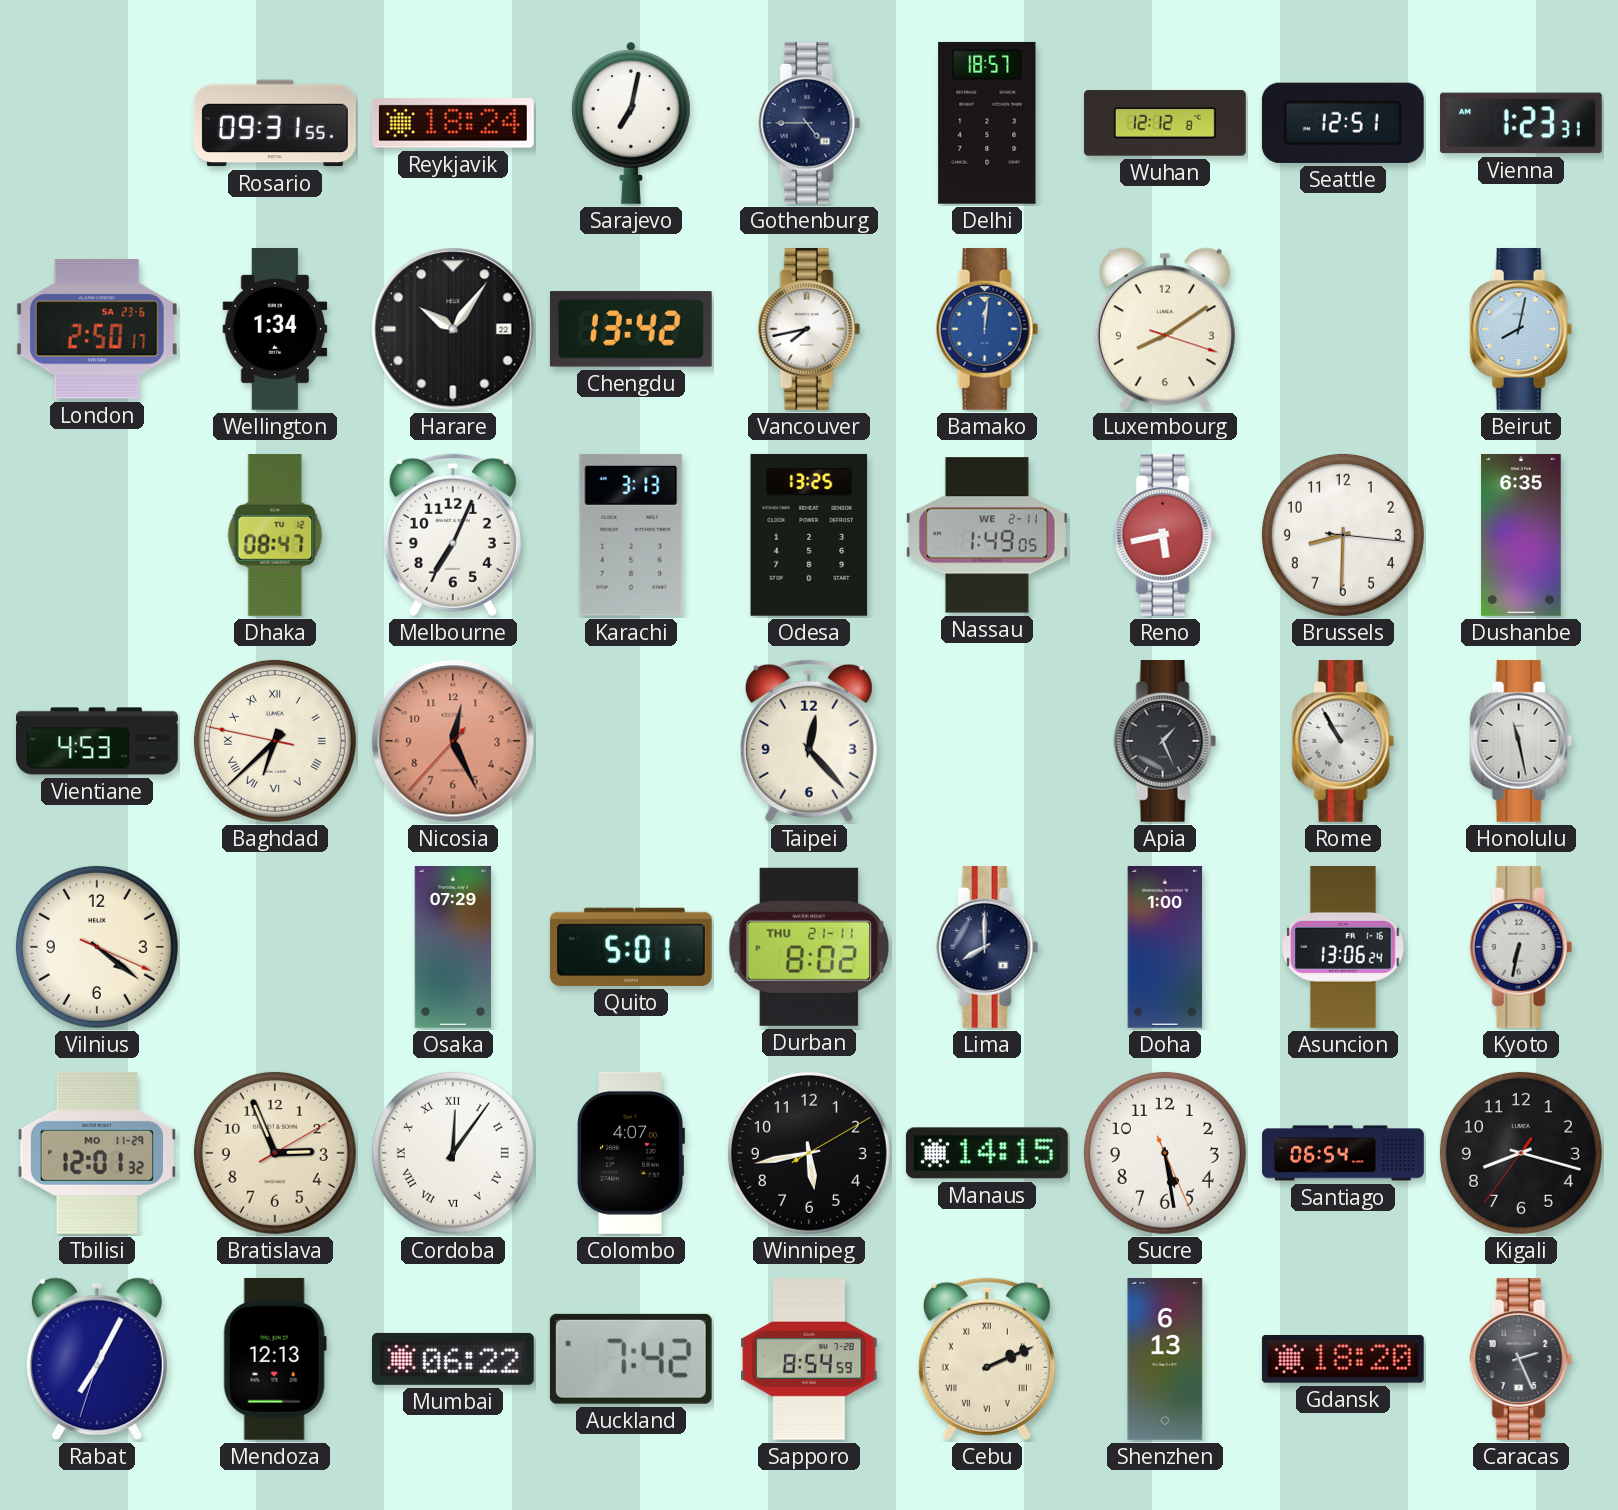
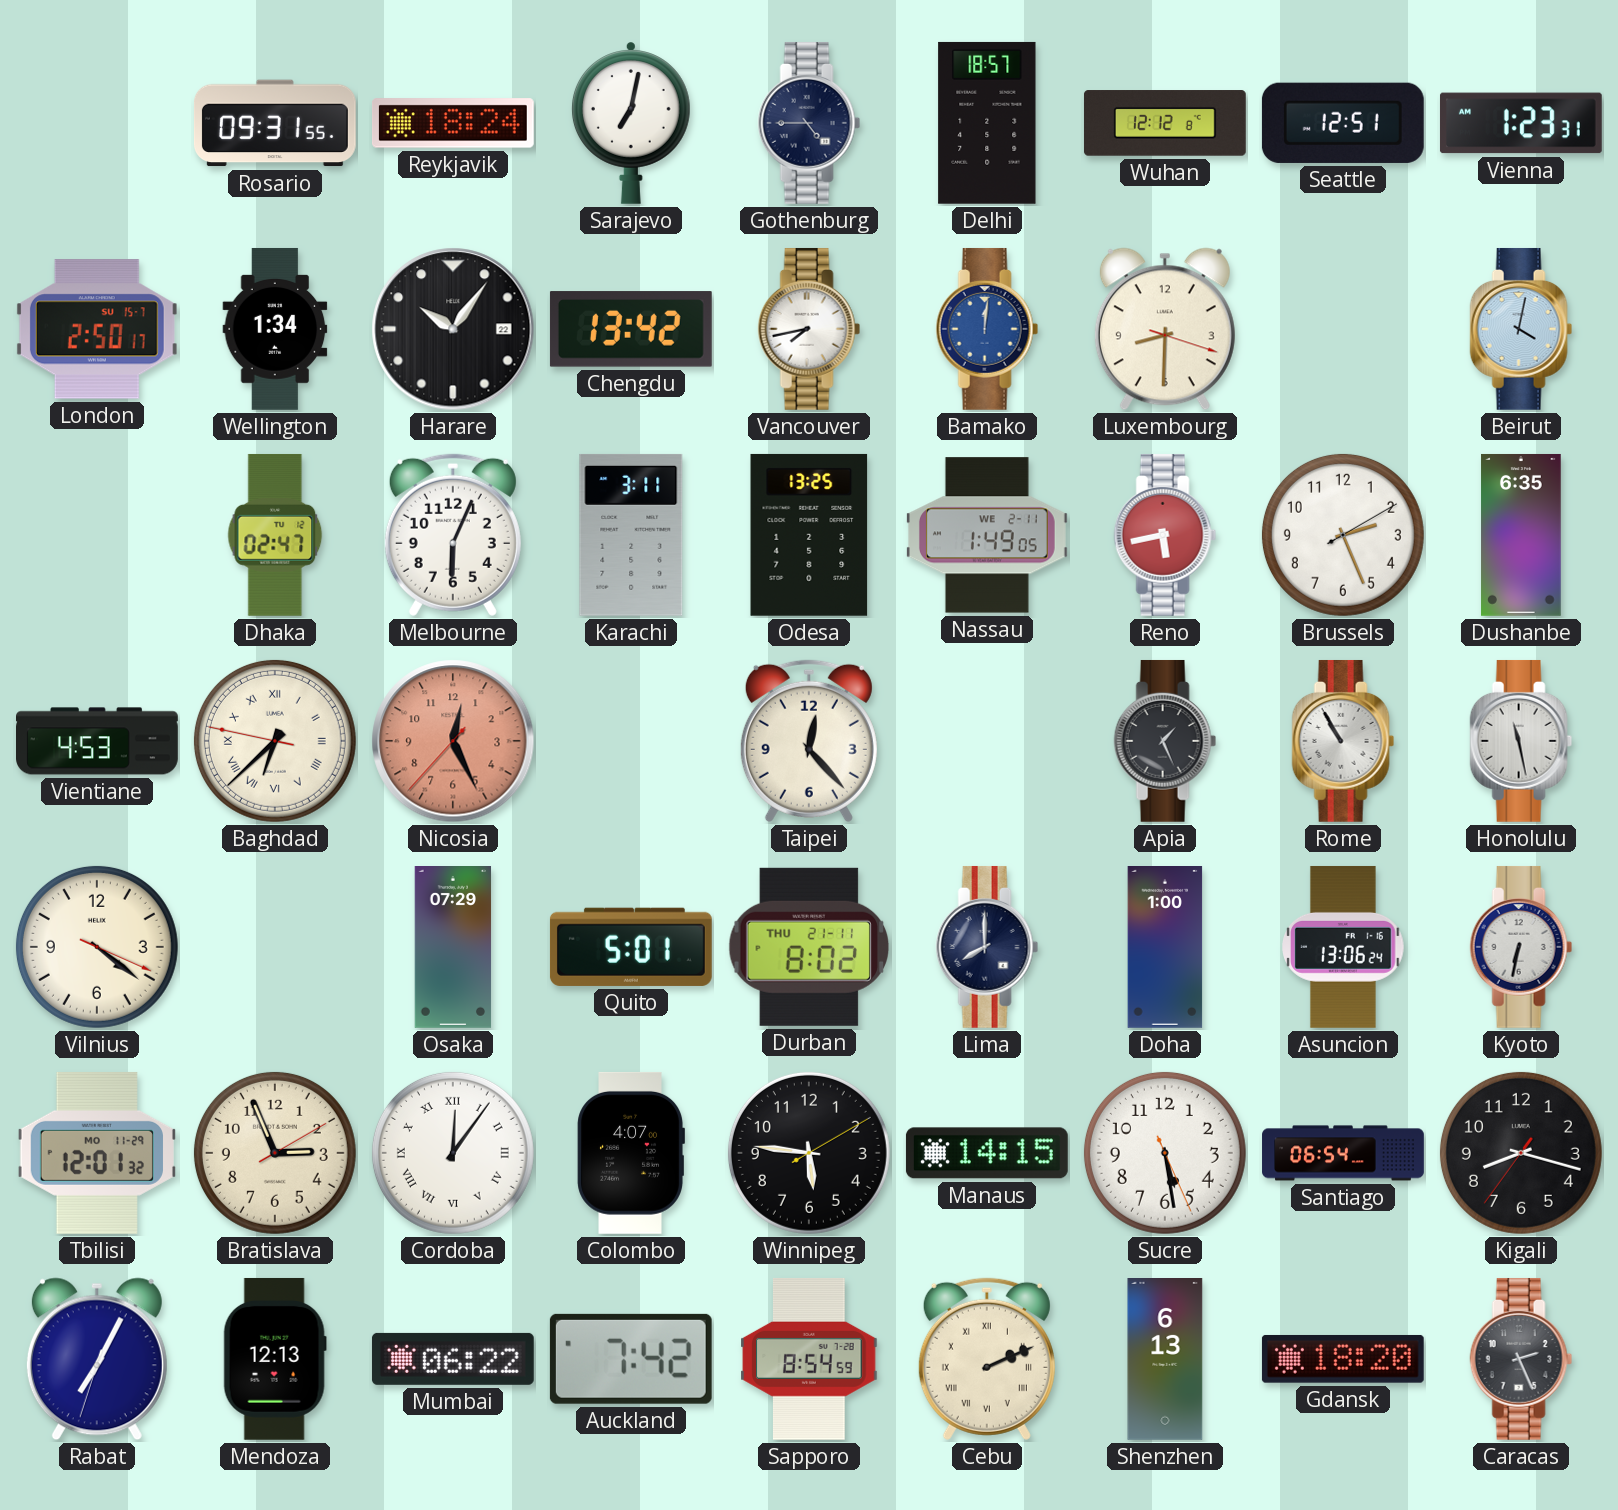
London date: SA 23-6 -> SU 15-7 (97, 329)
Luxembourg: 8:09 -> 8:30 (1165, 329)
Beirut: 8:02 -> 4:02 (1521, 329)
Dhaka: 08:47 -> 02:47 (275, 535)
Melbourne: 7:04 -> 6:04 (453, 535)
Karachi: 3:13 -> 3:11 (631, 535)
Brussels: 8:30 -> 2:26 (1343, 535)
Winnipeg: 5:43 -> 5:46 (809, 1153)
